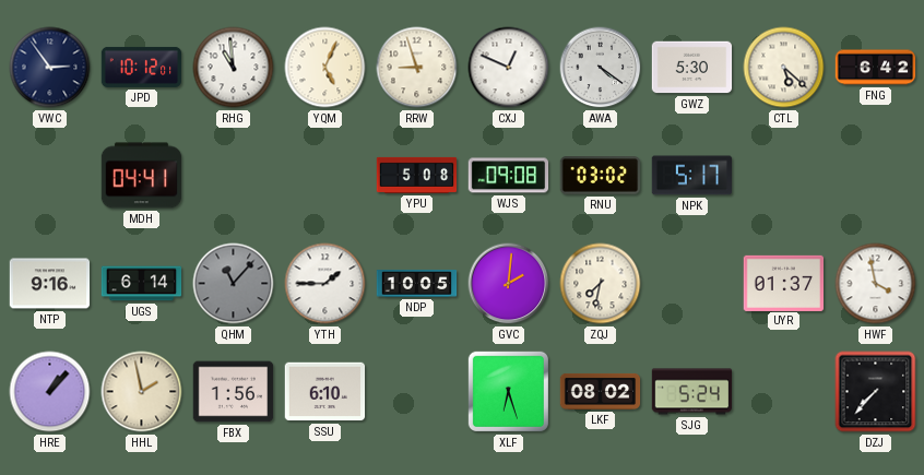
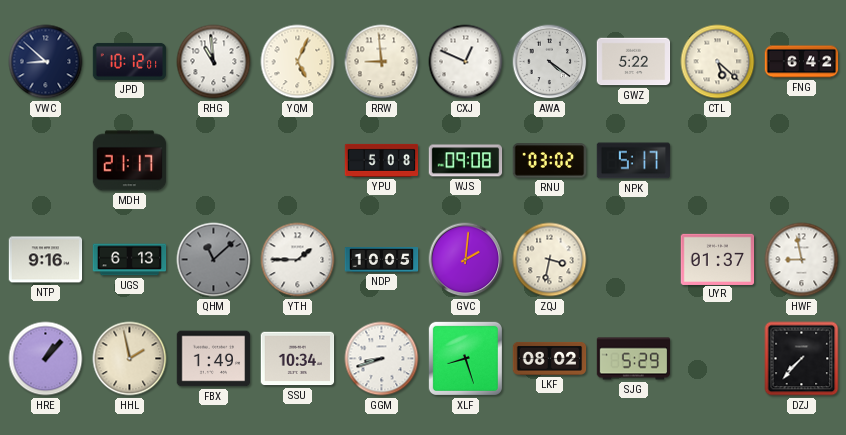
VWC: 2:54 -> 8:52 (46, 62)
RRW: 8:57 -> 8:59 (382, 62)
GWZ: 5:30 -> 5:22 (634, 62)
MDH: 04:41 -> 21:17 (130, 161)
UGS: 6:14 -> 6:13 (130, 260)
QHM: 11:07 -> 11:08 (214, 260)
ZQJ: 7:32 -> 3:32 (550, 260)
HWF: 3:58 -> 8:58 (802, 260)
FBX: 1:56 -> 1:49 (214, 359)
SSU: 6:10 -> 10:34 (298, 359)
GGM: none -> 8:42 (382, 359)
XLF: 6:27 -> 8:27 (465, 358)
SJG: 5:24 -> 5:29 (634, 359)
